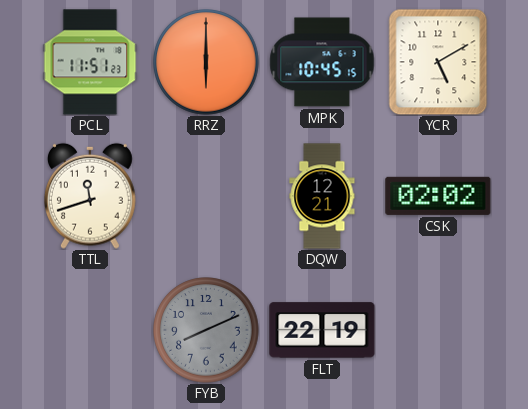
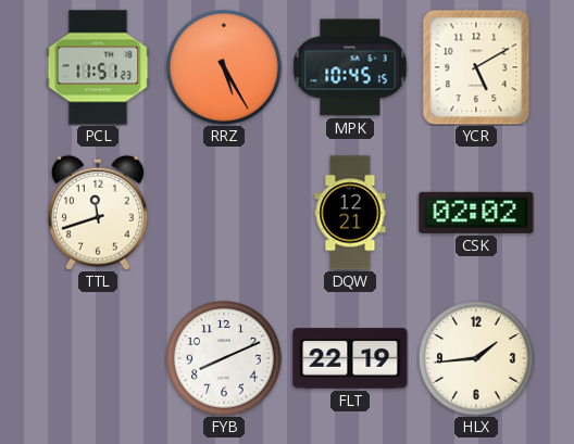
RRZ: 6:00 -> 5:25 (224, 67)
FYB dial: grey -> white (224, 358)
HLX: none -> 1:44 (476, 358)
